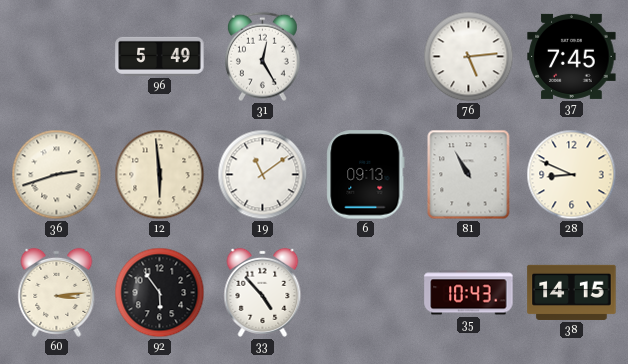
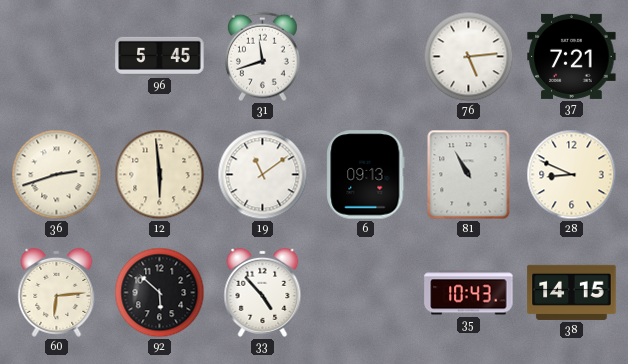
96: 5:49 -> 5:45 (160, 56)
31: 12:25 -> 11:42 (262, 57)
37: 7:45 -> 7:21 (572, 56)
60: 3:14 -> 6:14 (57, 292)
92: 5:54 -> 5:52 (160, 293)
